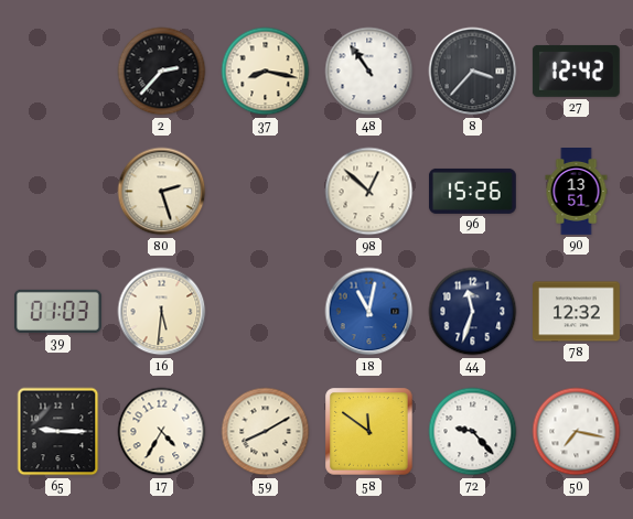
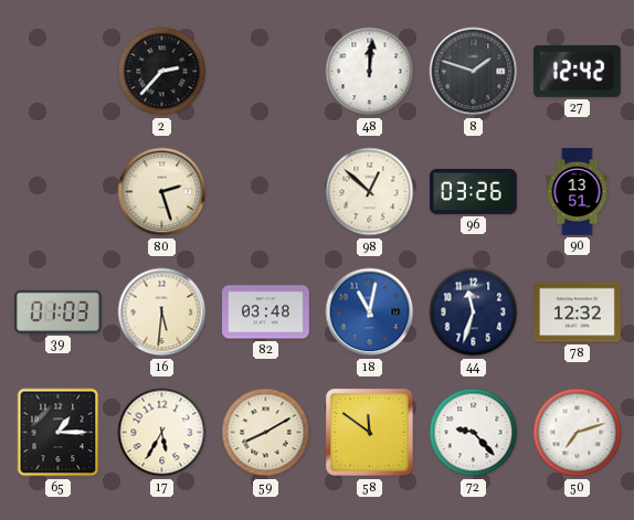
37: 8:17 -> none (266, 72)
48: 10:54 -> 12:01 (370, 72)
8: 3:37 -> 1:48 (474, 72)
96: 15:26 -> 03:26 (473, 191)
82: none -> 03:48 (266, 312)
65: 9:15 -> 1:15 (59, 433)
17: 4:35 -> 5:35 (162, 433)
50: 7:17 -> 7:12 (578, 433)
